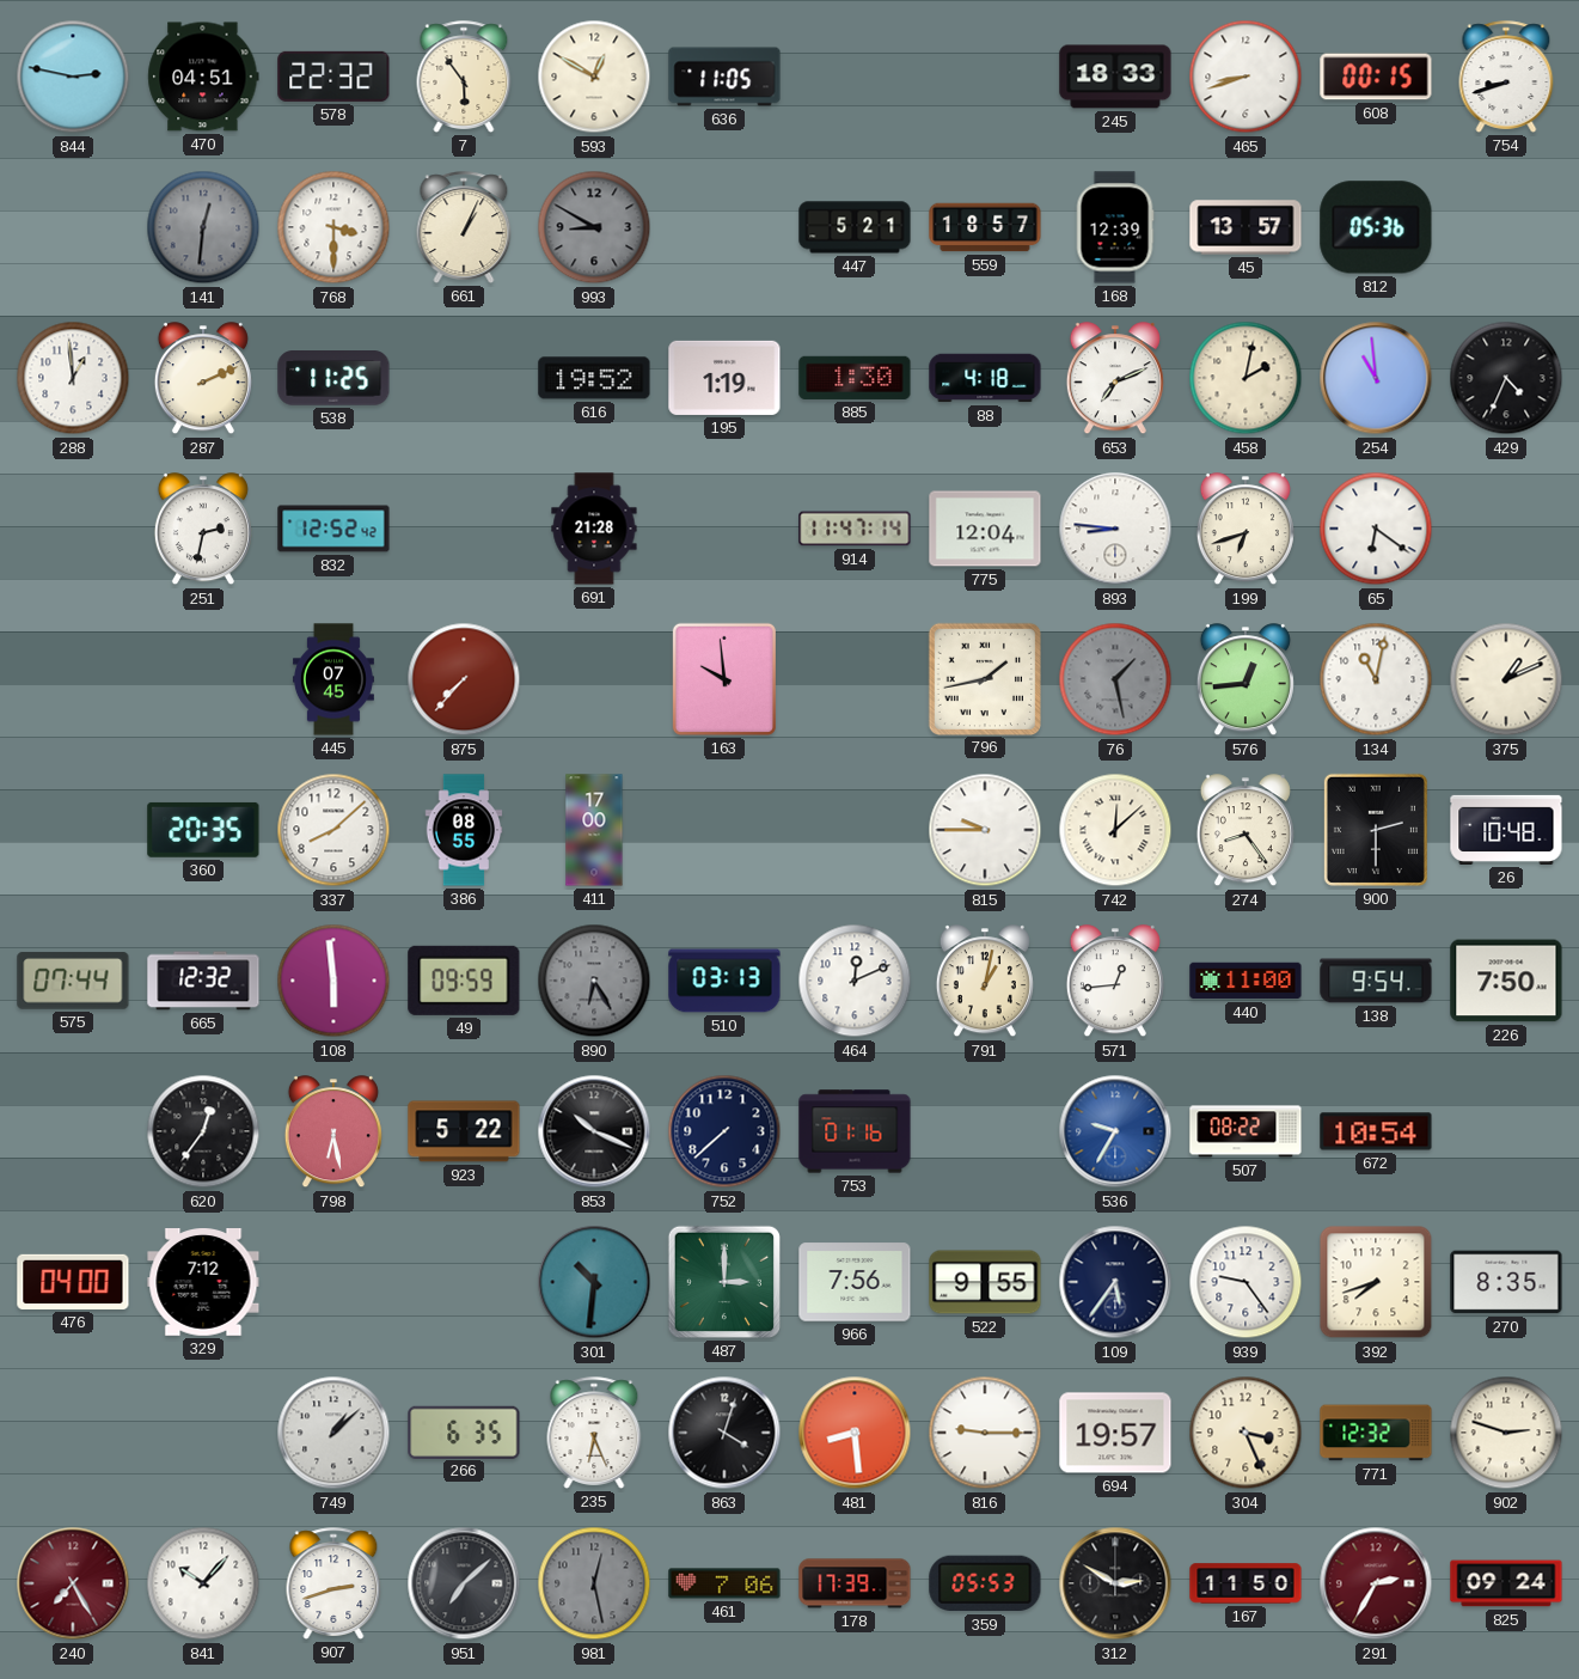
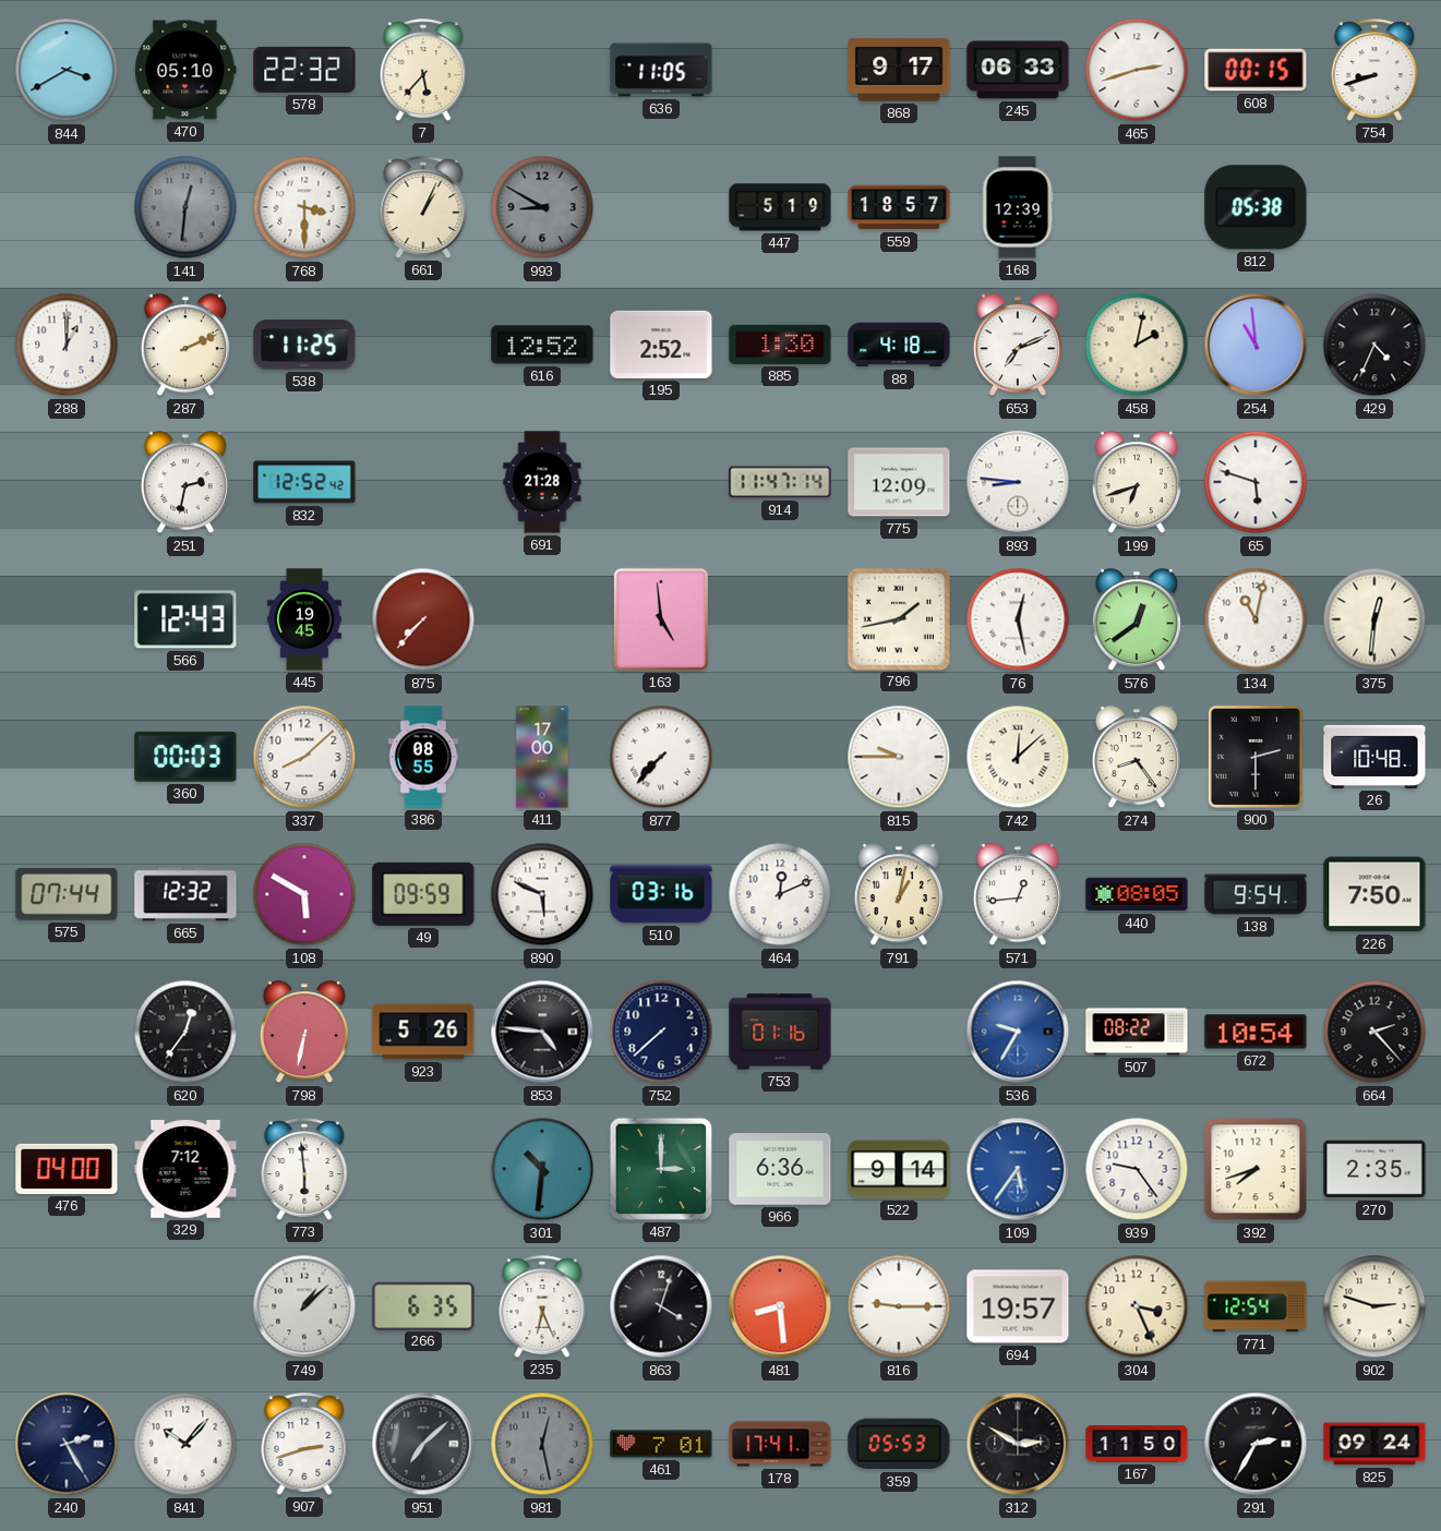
844: 2:47 -> 3:40 (67, 70)
470: 04:51 -> 05:10 (185, 70)
7: 5:54 -> 5:37 (423, 70)
593: 12:50 -> none (594, 77)
868: none -> 9:17 (899, 70)
245: 18:33 -> 06:33 (1018, 70)
465: 8:42 -> 2:42 (1137, 70)
447: 5:21 -> 5:19 (780, 207)
45: 13:57 -> none (1246, 227)
812: 05:36 -> 05:38 (1256, 207)
288: 12:59 -> 1:00 (67, 345)
616: 19:52 -> 12:52 (542, 345)
195: 1:19 -> 2:52 (661, 345)
775: 12:04 -> 12:09 (899, 482)
65: 6:21 -> 5:48 (1256, 482)
566: none -> 12:43 (185, 619)
445: 07:45 -> 19:45 (304, 619)
163: 9:59 -> 4:59 (661, 619)
76: 1:28 -> 12:28 (1018, 619)
76 dial: grey -> white (1018, 619)
576: 12:44 -> 12:39 (1137, 620)
375: 1:11 -> 12:31 (1374, 619)
360: 20:35 -> 00:03 (185, 757)
877: none -> 7:37 (661, 757)
108: 5:59 -> 5:50 (304, 894)
890: 6:25 -> 5:49 (542, 894)
890 dial: grey -> white (542, 894)
510: 03:13 -> 03:16 (661, 894)
440: 11:00 -> 08:05 (1137, 894)
798: 6:28 -> 6:32 (304, 1033)
923: 5:22 -> 5:26 (423, 1032)
853: 10:19 -> 4:46 (542, 1032)
664: none -> 2:23 (1374, 1032)
773: none -> 5:59 (304, 1169)
966: 7:56 -> 6:36 (780, 1169)
522: 9:55 -> 9:14 (899, 1169)
109 dial: navy -> blue (1018, 1169)
270: 8:35 -> 2:35 (1374, 1169)
771: 12:32 -> 12:54 (1256, 1306)
240: 7:25 -> 2:25 (67, 1444)
240 dial: burgundy -> navy (67, 1444)
461: 7:06 -> 7:01 (661, 1444)
178: 17:39 -> 17:41 (780, 1444)
291 dial: burgundy -> black (1256, 1444)
